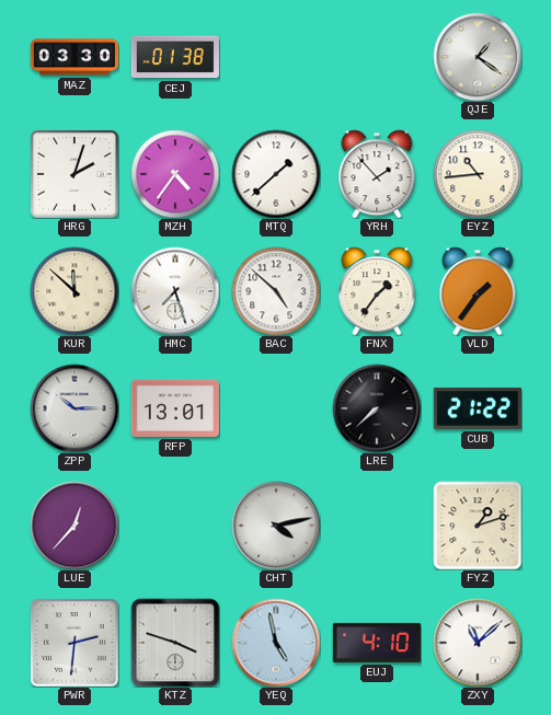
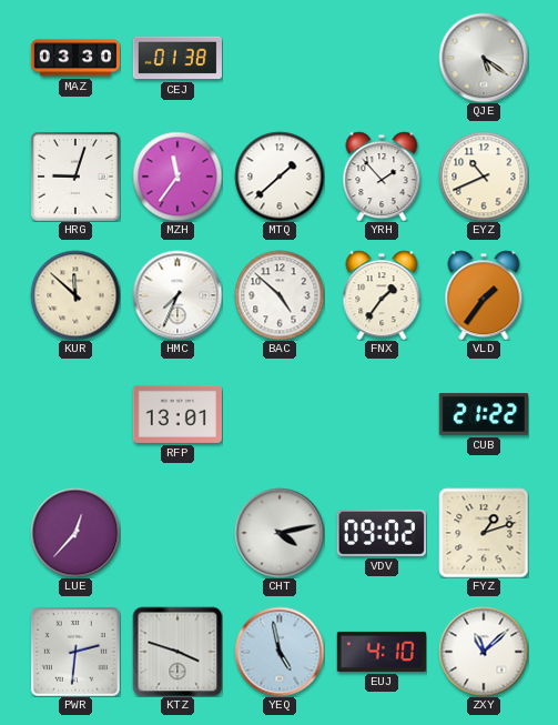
QJE: 1:21 -> 5:21 (484, 58)
HRG: 2:03 -> 9:03 (75, 177)
MZH: 4:36 -> 11:36 (177, 177)
EYZ: 10:44 -> 10:41 (484, 177)
HMC: 7:27 -> 7:34 (177, 295)
ZPP: 10:15 -> none (74, 408)
LRE: 7:38 -> none (377, 408)
VDV: none -> 09:02 (382, 533)
